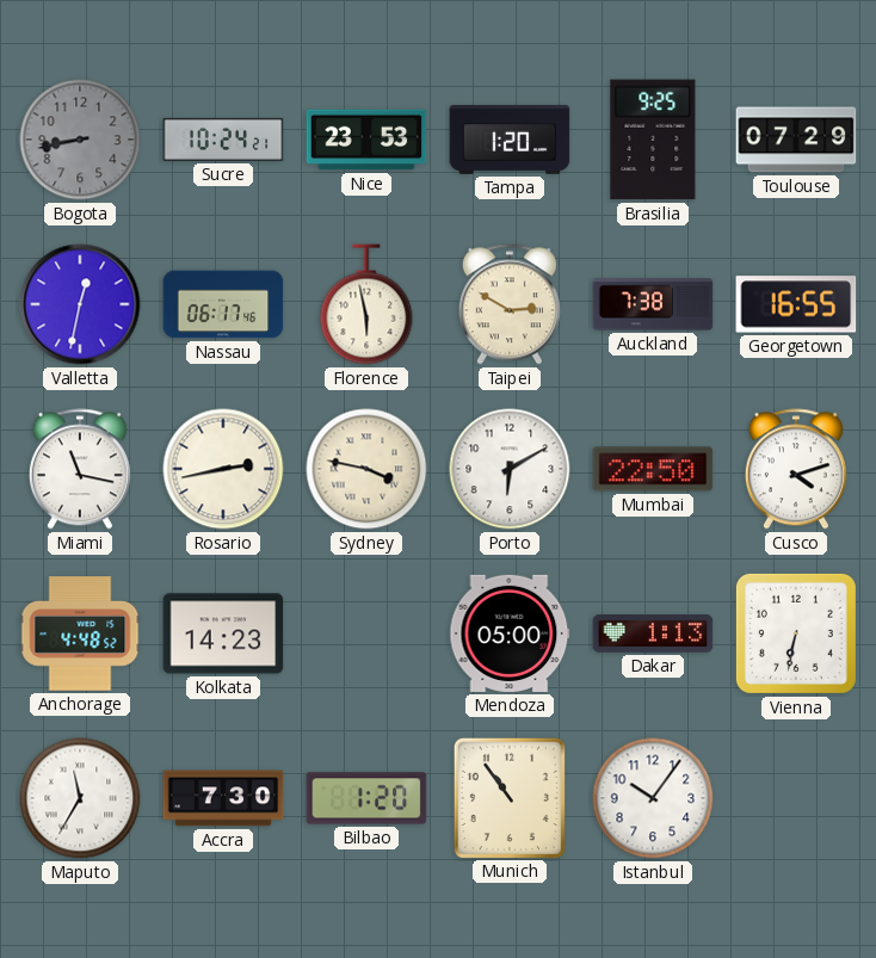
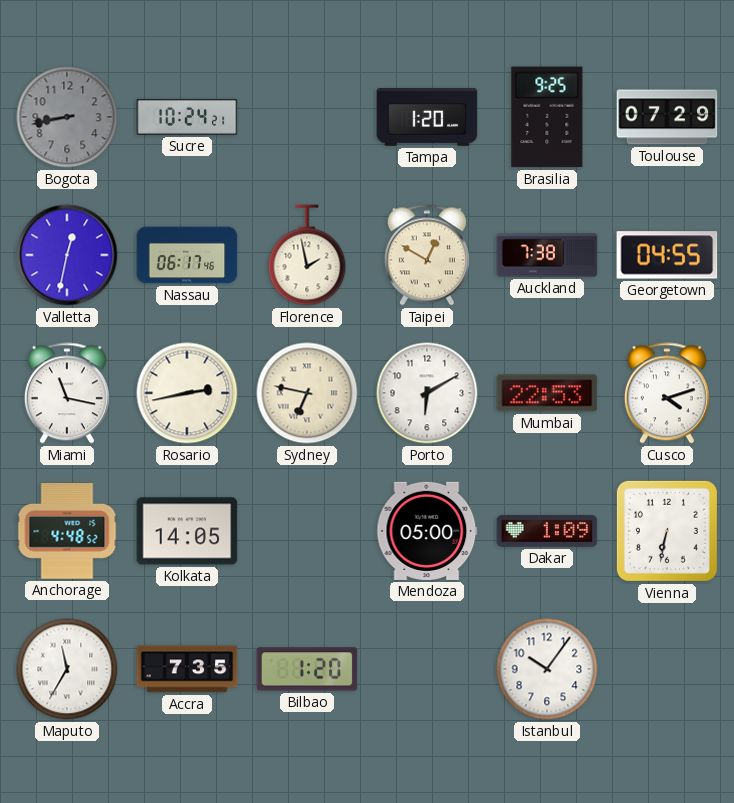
Nice: 23:53 -> none (366, 140)
Florence: 5:58 -> 1:58 (307, 255)
Taipei: 2:50 -> 12:50 (427, 255)
Georgetown: 16:55 -> 04:55 (667, 255)
Sydney: 3:47 -> 6:47 (307, 393)
Mumbai: 22:50 -> 22:53 (547, 393)
Kolkata: 14:23 -> 14:05 (187, 531)
Dakar: 1:13 -> 1:09 (547, 531)
Accra: 7:30 -> 7:35 (187, 669)
Munich: 10:54 -> none (508, 797)
